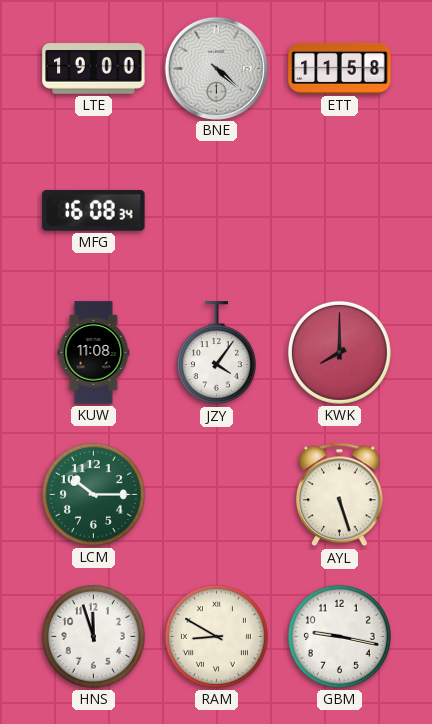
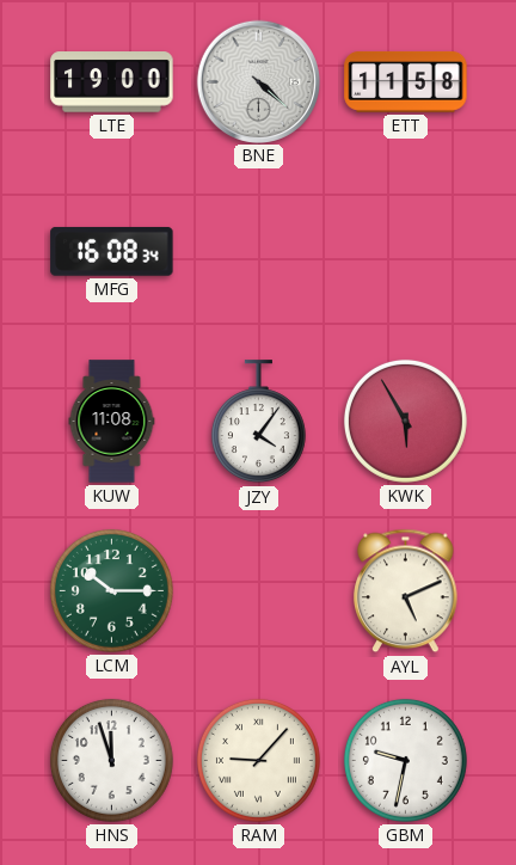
KWK: 8:00 -> 5:55 (405, 421)
AYL: 5:27 -> 5:11 (406, 591)
RAM: 8:50 -> 9:07 (258, 760)
GBM: 9:17 -> 9:32 (405, 760)
